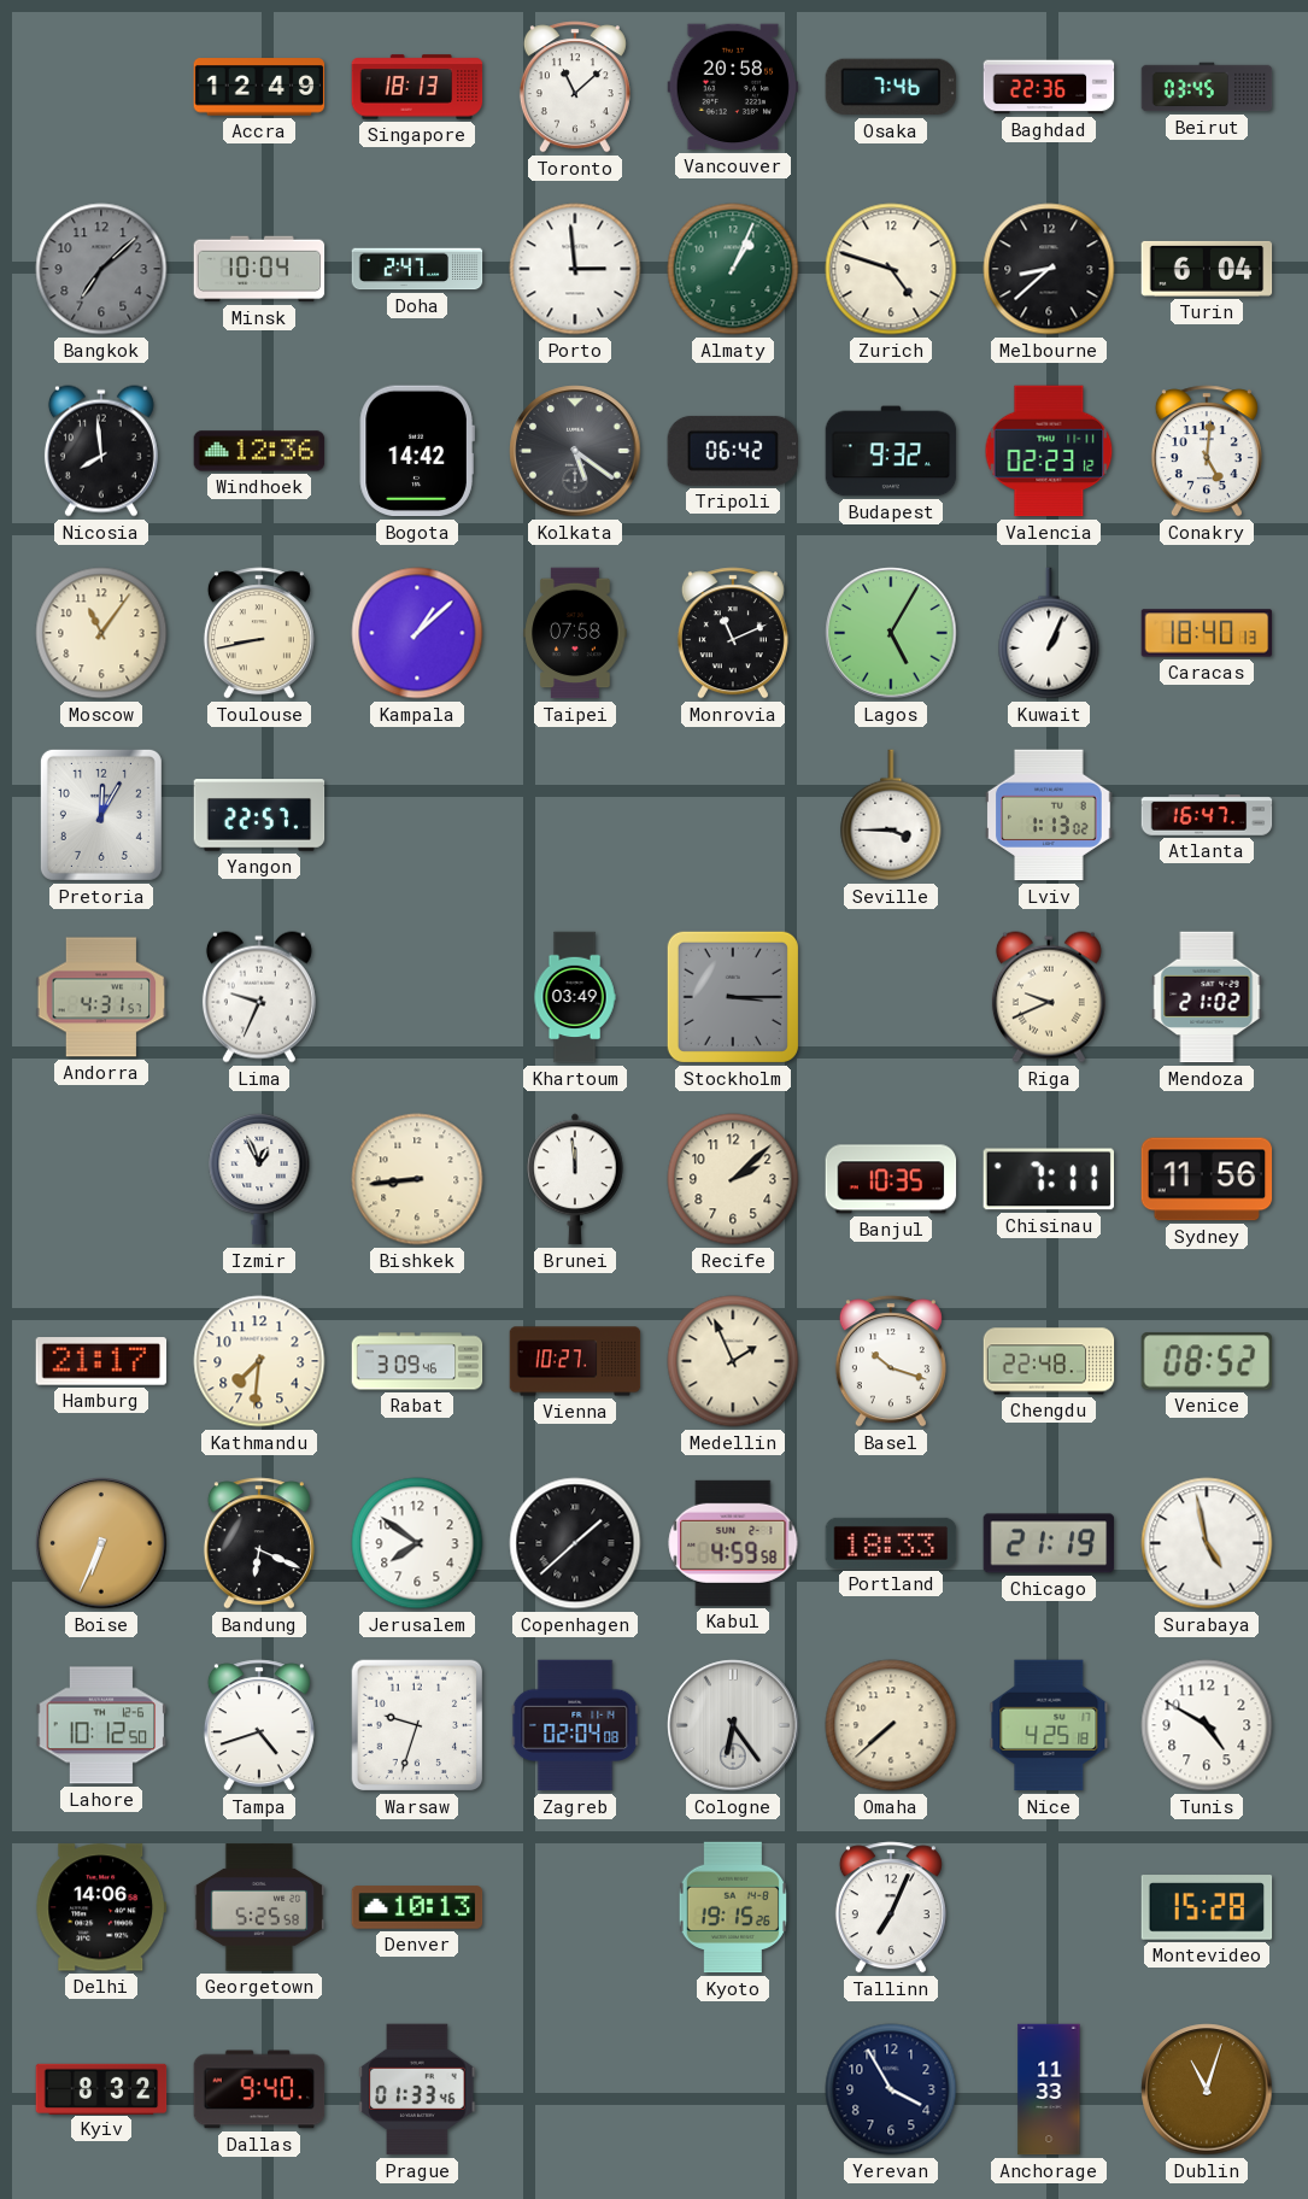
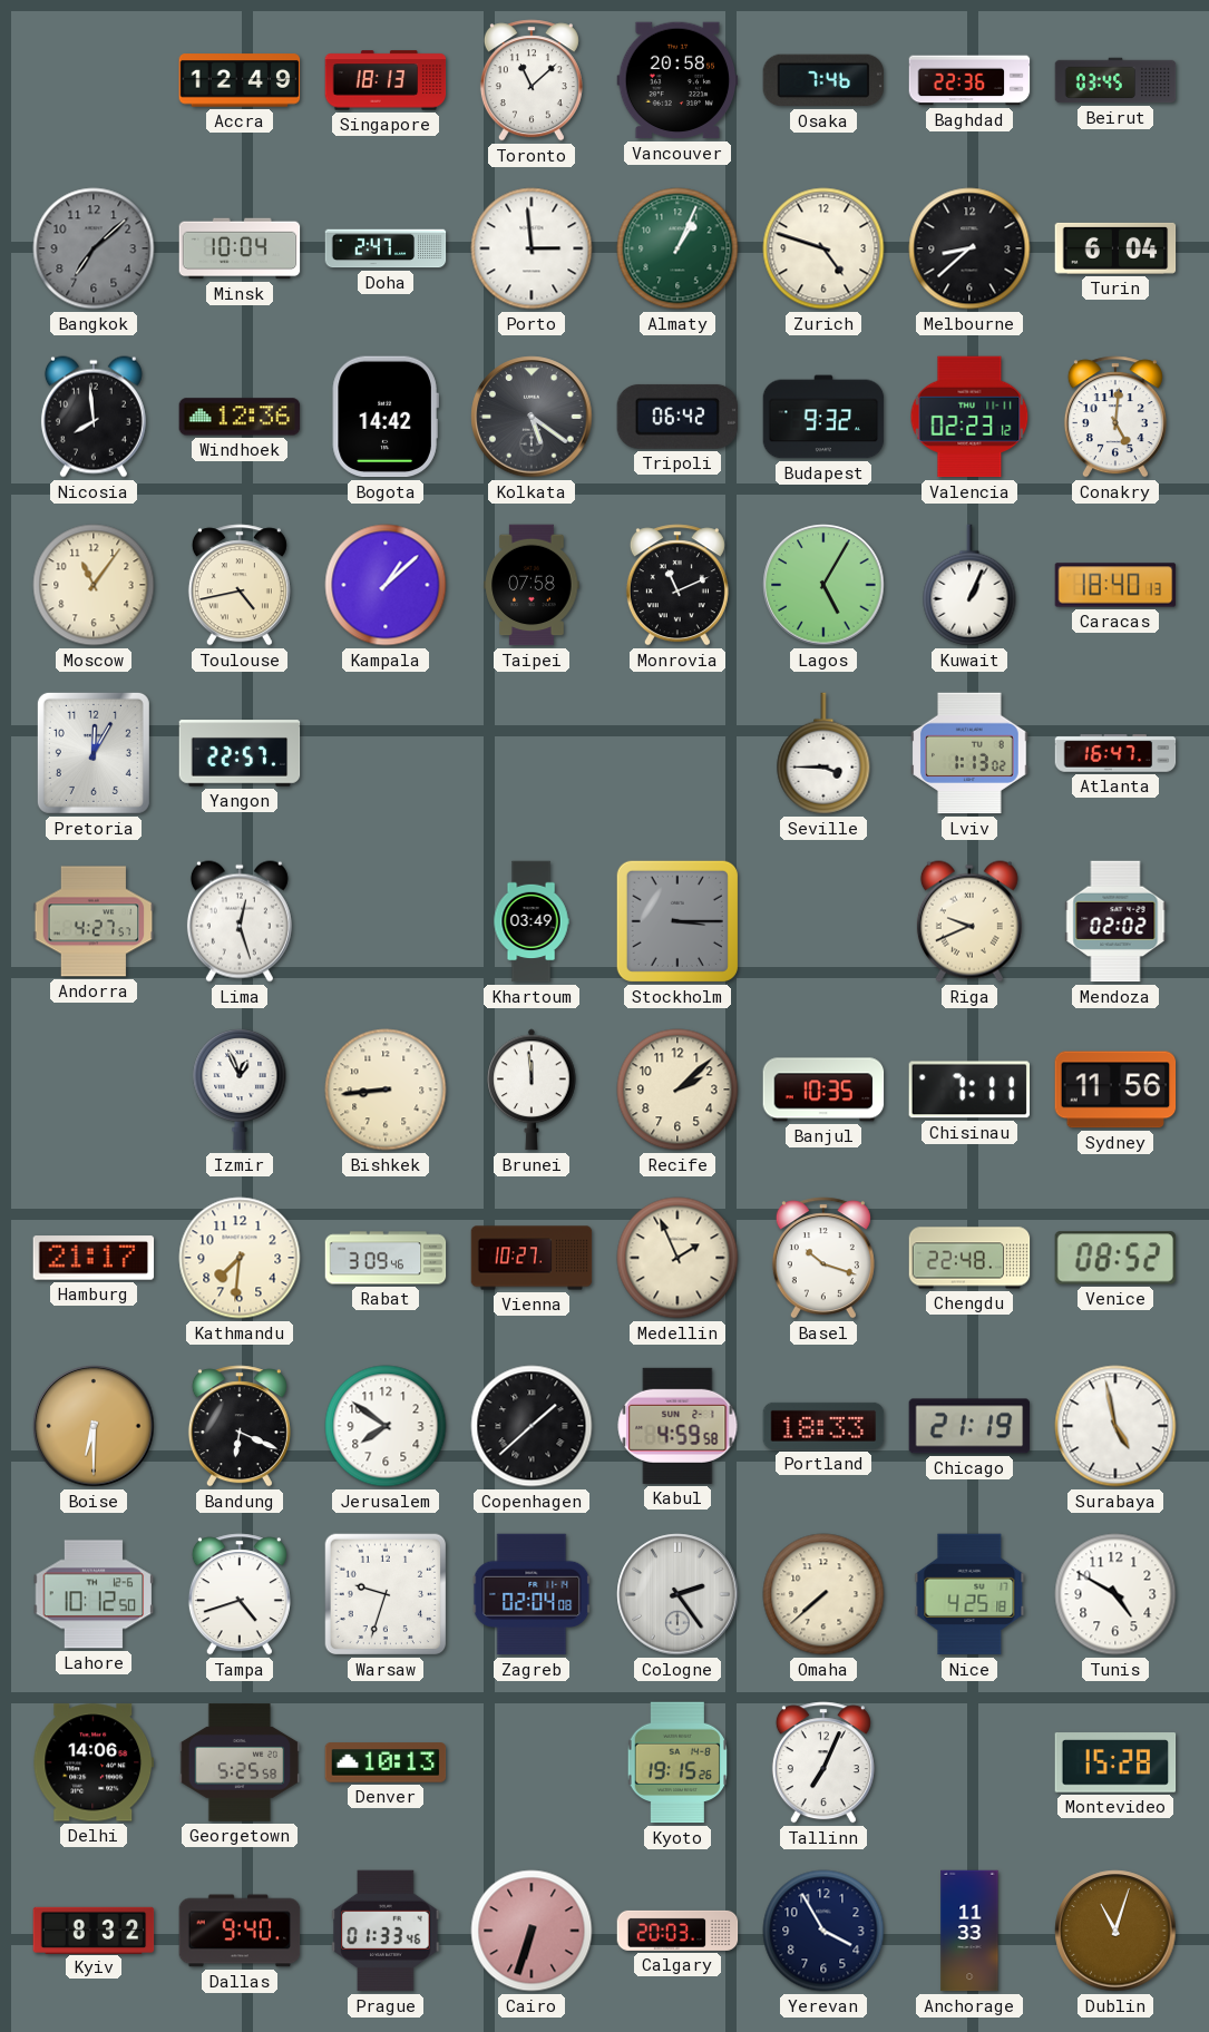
Toulouse: 8:43 -> 4:43 (240, 585)
Andorra: 4:31 -> 4:27 (94, 921)
Lima: 9:34 -> 12:27 (240, 921)
Mendoza: 21:02 -> 02:02 (1115, 921)
Boise: 6:34 -> 6:30 (94, 1426)
Cologne: 6:24 -> 2:24 (677, 1594)
Cairo: none -> 6:33 (532, 1931)
Calgary: none -> 20:03 (677, 1931)
